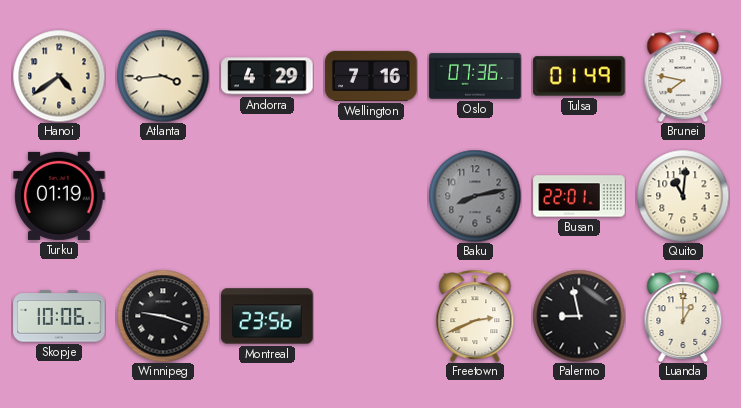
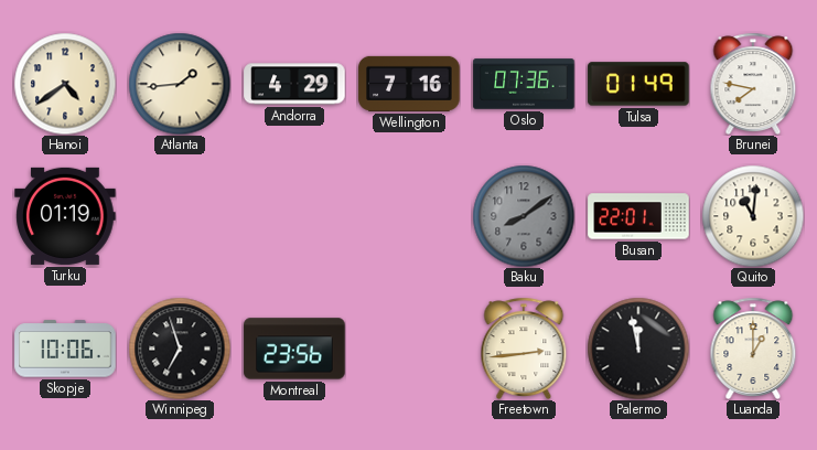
Atlanta: 3:44 -> 1:44 (180, 84)
Baku: 8:13 -> 8:09 (524, 216)
Winnipeg: 9:18 -> 6:57 (180, 349)
Freetown: 2:41 -> 2:44 (524, 347)
Palermo: 8:58 -> 11:58 (638, 349)
